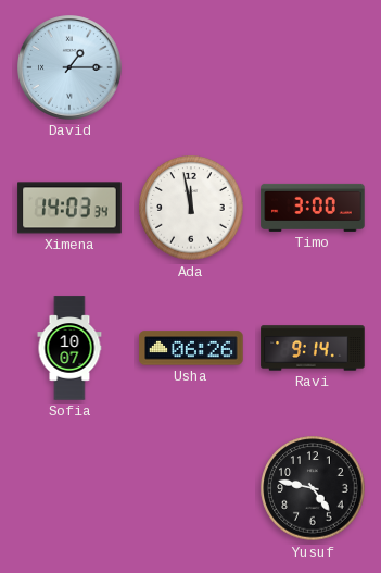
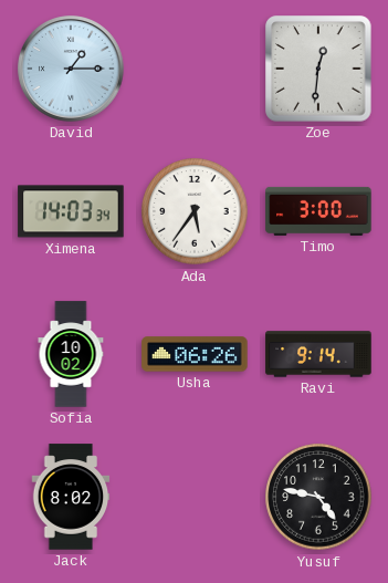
Zoe: none -> 12:31 (318, 69)
Ada: 11:58 -> 5:36 (195, 211)
Sofia: 10:07 -> 10:02 (71, 354)
Jack: none -> 8:02 (71, 497)
